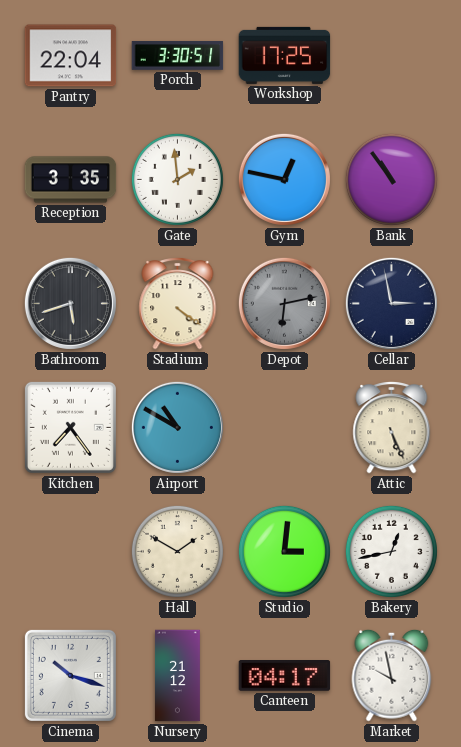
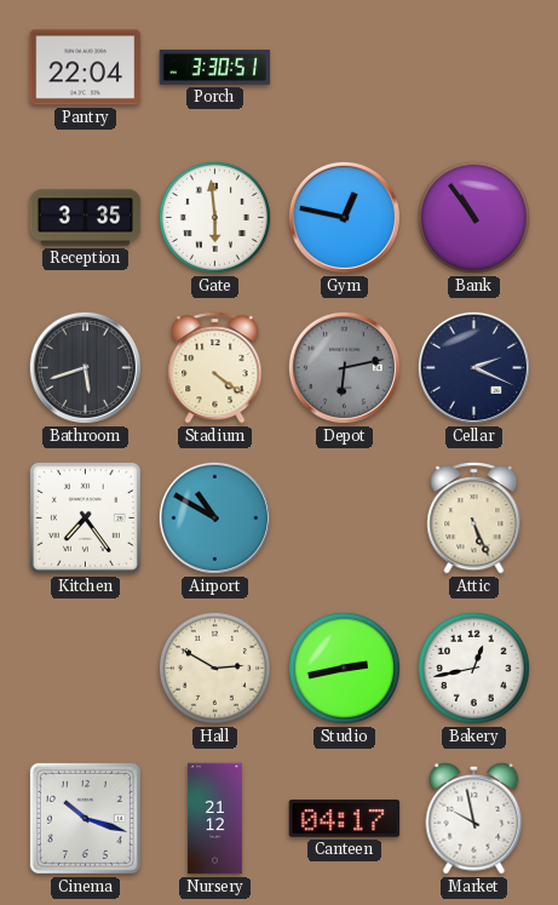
Workshop: 17:25 -> none (285, 55)
Gate: 1:59 -> 5:59 (214, 217)
Cellar: 2:58 -> 2:19 (473, 367)
Hall: 1:50 -> 2:50 (214, 668)
Studio: 3:01 -> 2:43 (344, 668)
